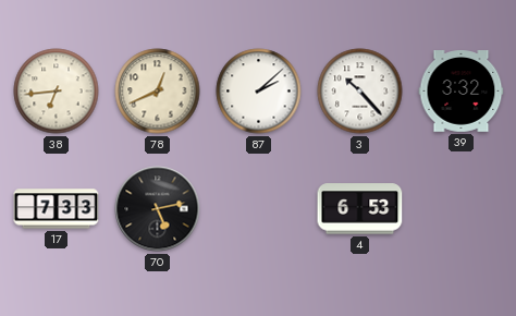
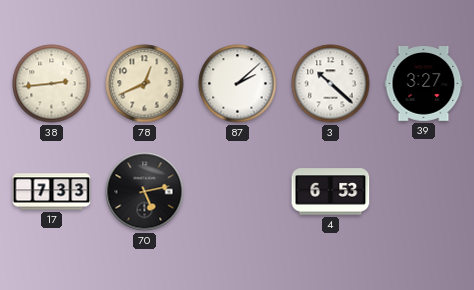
38: 6:44 -> 2:44 (52, 84)
3: 10:23 -> 10:22 (331, 84)
39: 3:32 -> 3:27 (424, 84)
